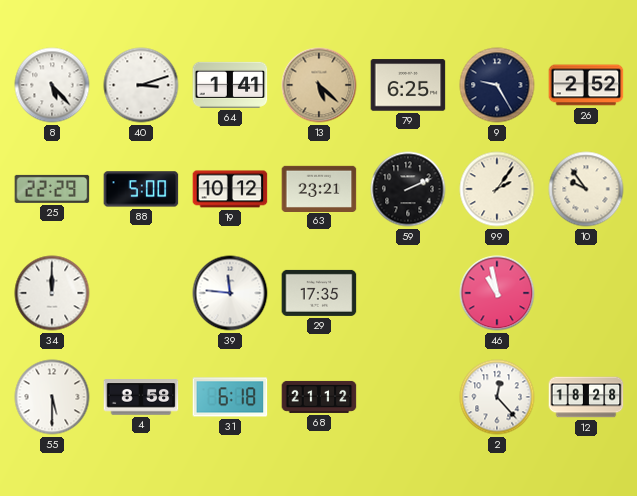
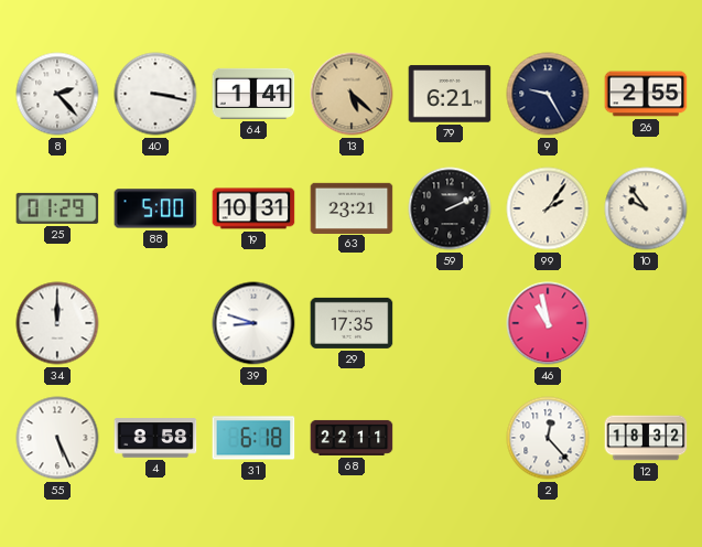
8: 5:23 -> 2:23 (57, 94)
40: 3:12 -> 3:17 (155, 94)
79: 6:25 -> 6:21 (450, 94)
26: 2:52 -> 2:55 (646, 94)
25: 22:29 -> 01:29 (57, 208)
19: 10:12 -> 10:31 (253, 208)
39: 11:46 -> 8:48 (253, 323)
55: 5:30 -> 5:26 (57, 438)
68: 21:12 -> 22:11 (352, 438)
12: 18:28 -> 18:32 (646, 438)
